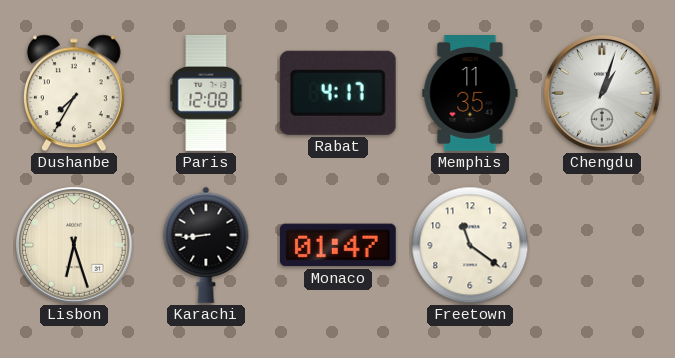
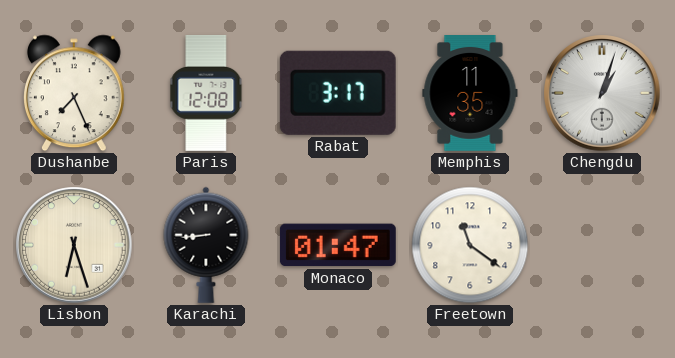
Dushanbe: 7:35 -> 7:26 (74, 93)
Rabat: 4:17 -> 3:17 (338, 93)
